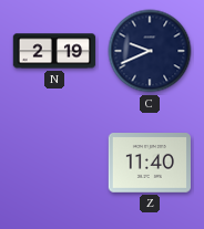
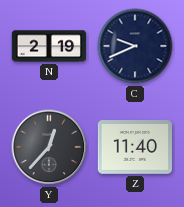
Y: none -> 12:37 (49, 147)
